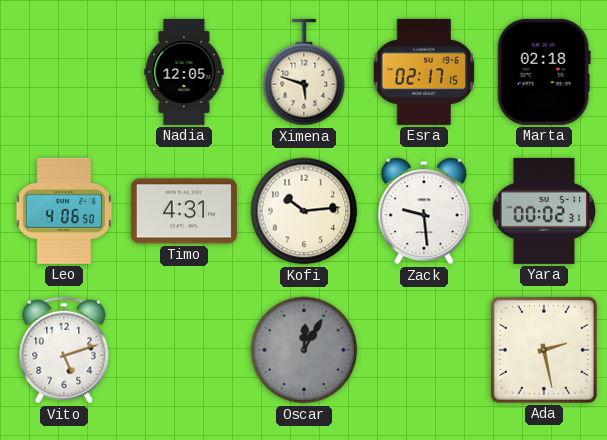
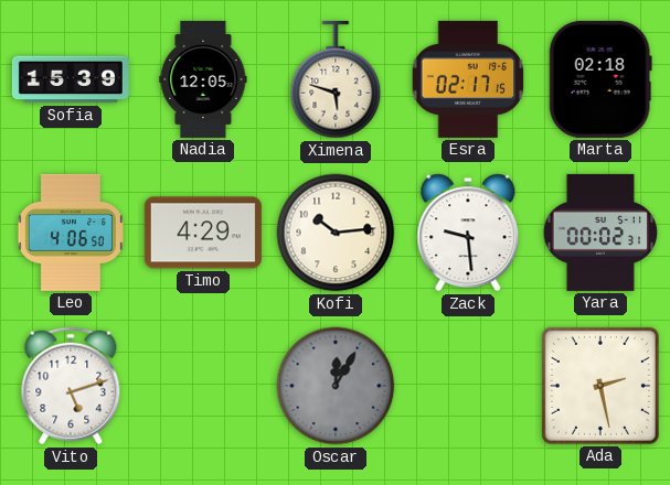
Sofia: none -> 15:39 (71, 79)
Timo: 4:31 -> 4:29 (203, 233)
